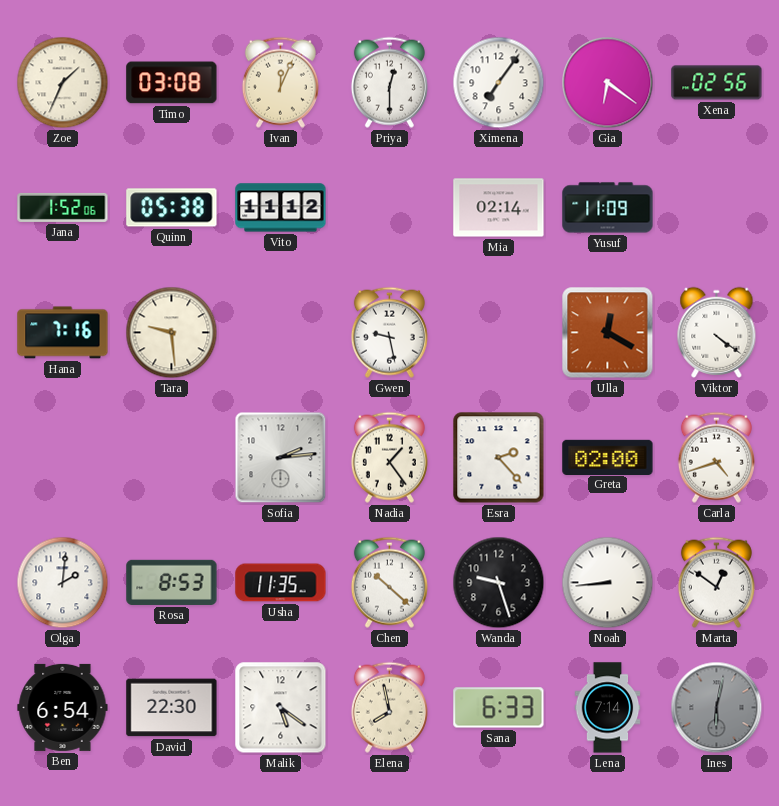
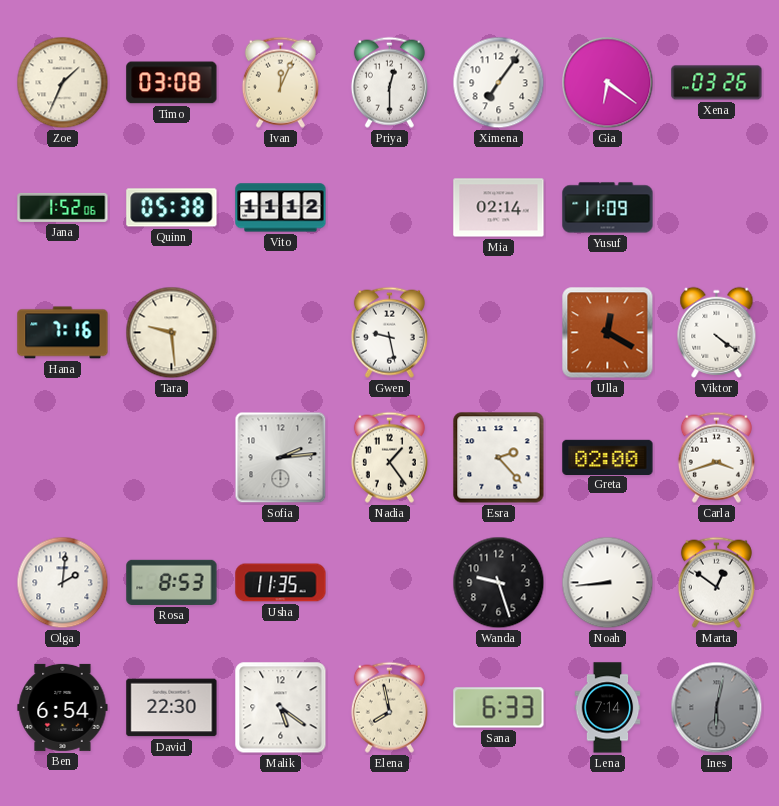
Xena: 02:56 -> 03:26 (717, 83)
Carla: 4:42 -> 3:42 (716, 457)
Chen: 10:22 -> none (389, 582)
